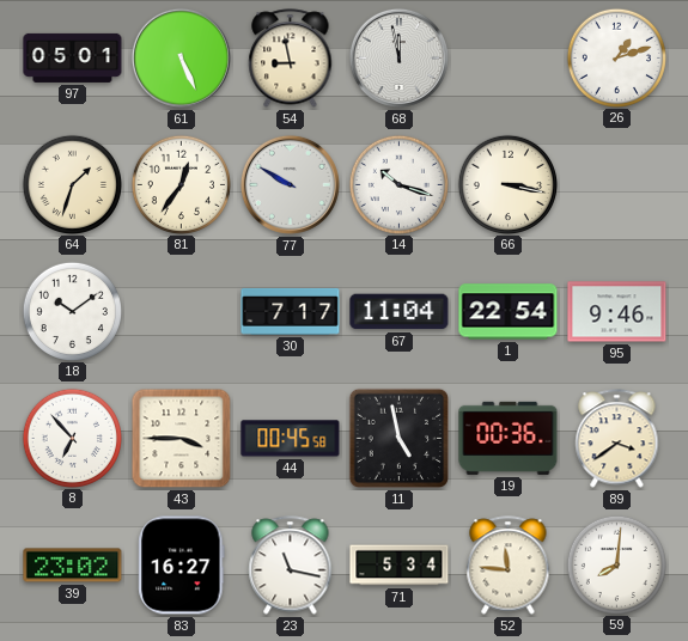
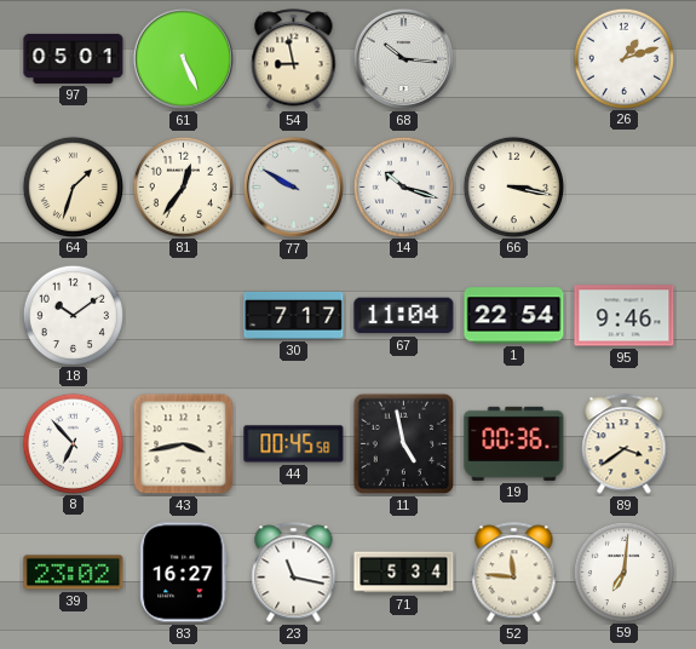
68: 11:58 -> 10:16 (403, 58)
43: 3:45 -> 3:43 (184, 444)
59: 8:01 -> 7:01 (623, 572)
